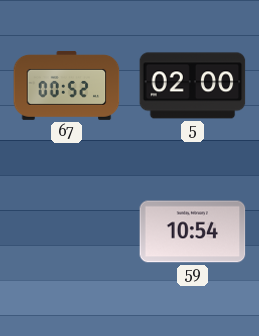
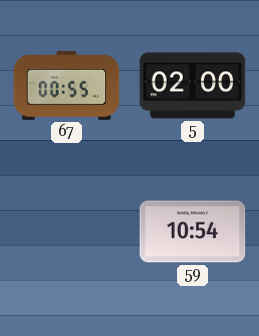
67: 00:52 -> 00:55 (67, 85)
